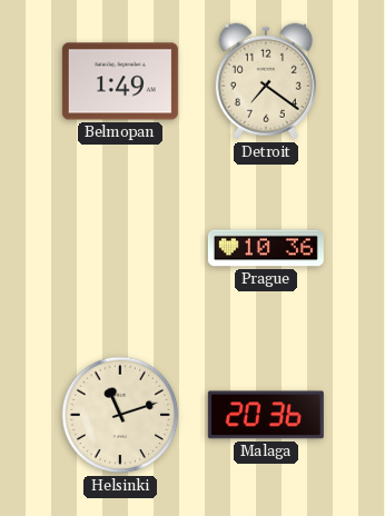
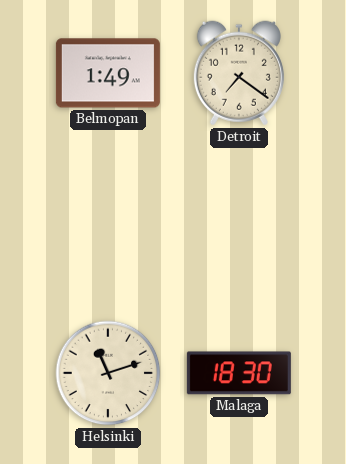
Prague: 10:36 -> none (266, 248)
Malaga: 20:36 -> 18:30 (239, 373)
